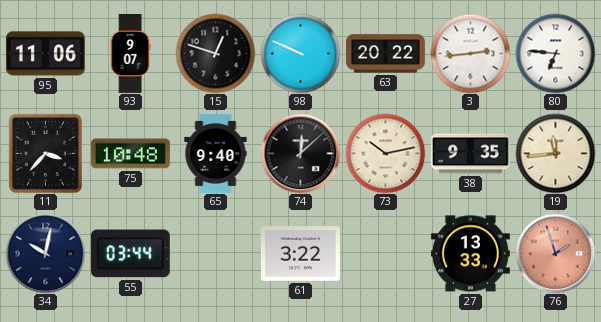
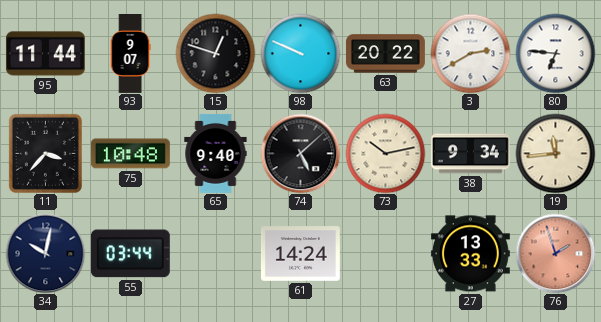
95: 11:06 -> 11:44 (45, 54)
3: 2:44 -> 2:40 (470, 53)
74: 12:08 -> 5:08 (300, 153)
38: 9:35 -> 9:34 (470, 154)
61: 3:22 -> 14:24 (300, 254)
